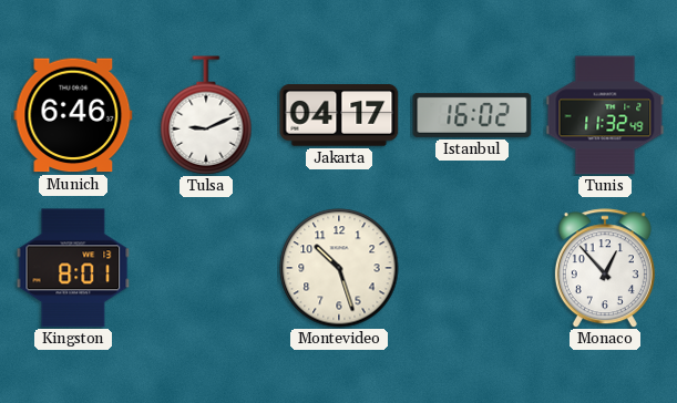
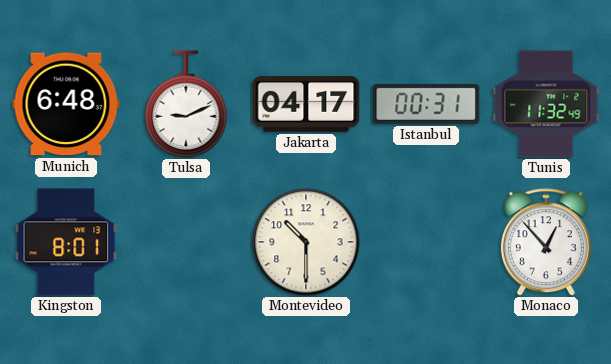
Munich: 6:46 -> 6:48 (66, 104)
Istanbul: 16:02 -> 00:31 (426, 104)
Montevideo: 10:27 -> 10:30 (306, 242)
